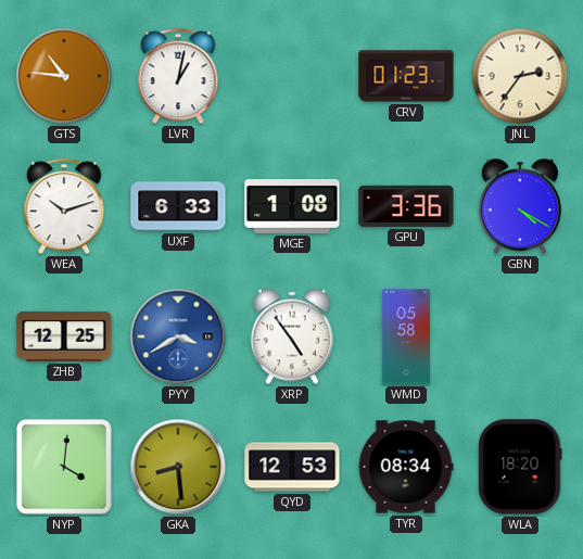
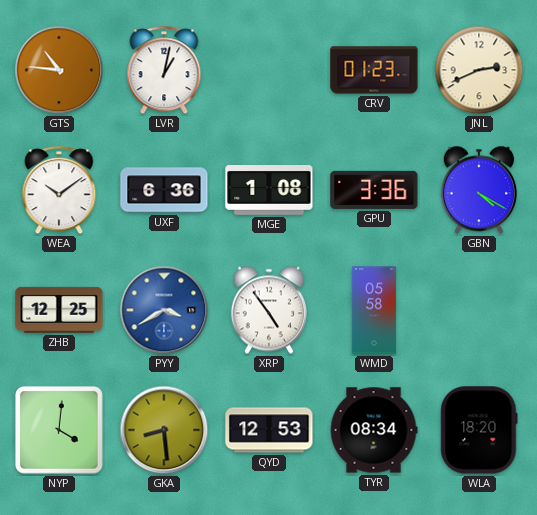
JNL: 2:36 -> 2:41 (479, 70)
WEA: 10:12 -> 10:09 (59, 191)
UXF: 6:33 -> 6:36 (164, 190)
